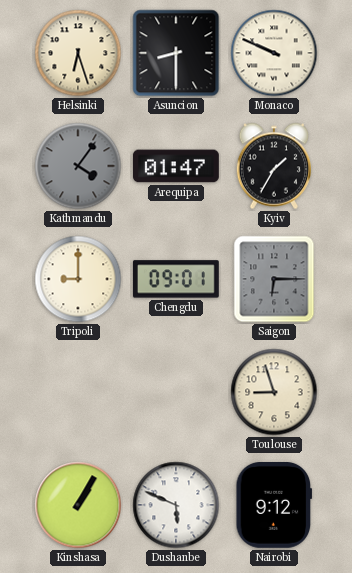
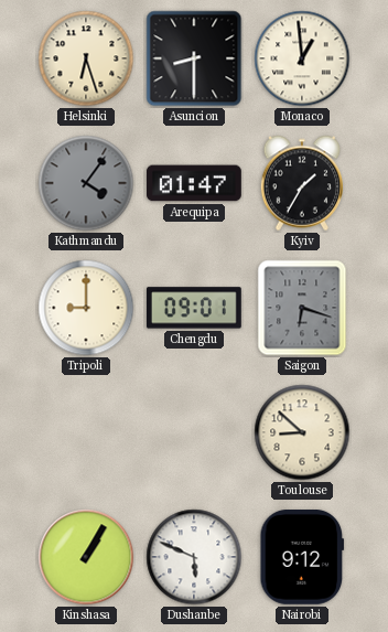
Monaco: 9:49 -> 12:59 (302, 58)
Saigon: 6:15 -> 6:18 (302, 308)
Toulouse: 8:57 -> 8:52 (302, 432)
